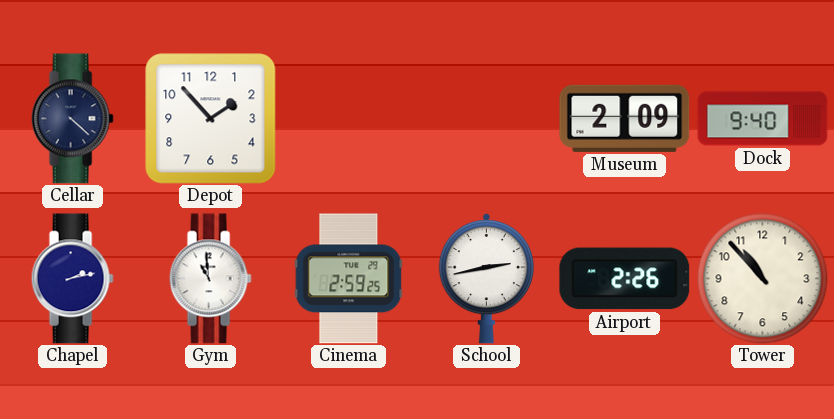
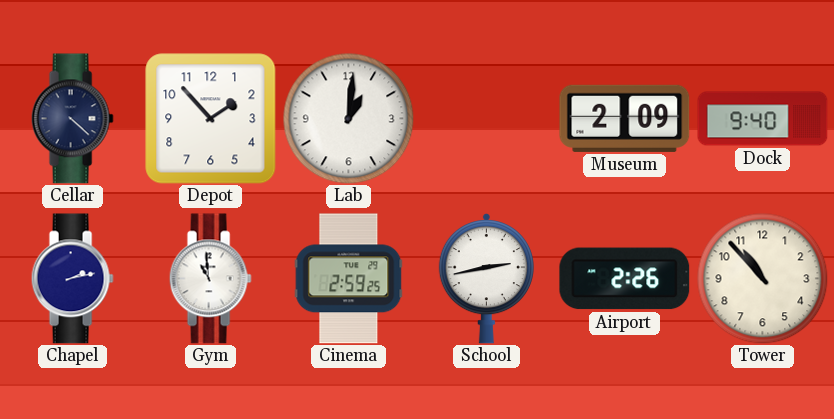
Lab: none -> 1:01 (349, 119)
